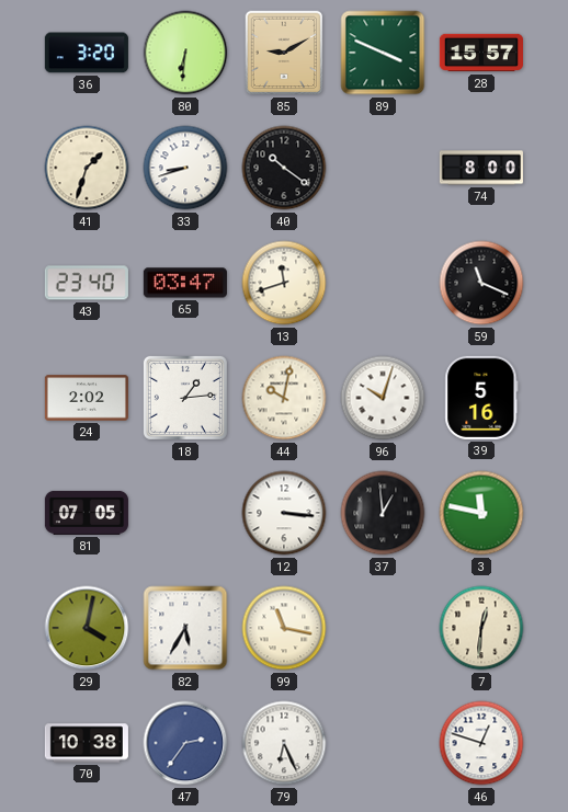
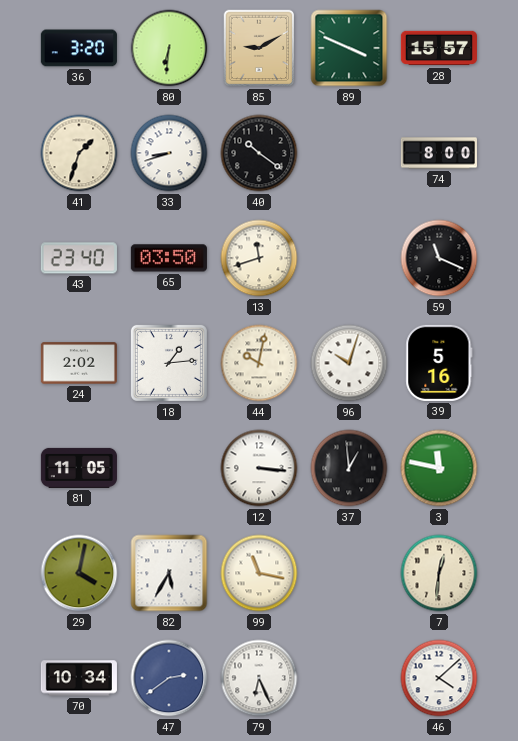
65: 03:47 -> 03:50 (169, 258)
81: 07:05 -> 11:05 (79, 468)
70: 10:38 -> 10:34 (79, 678)
47: 2:36 -> 2:39 (169, 678)
46: 12:48 -> 4:08 (439, 678)
